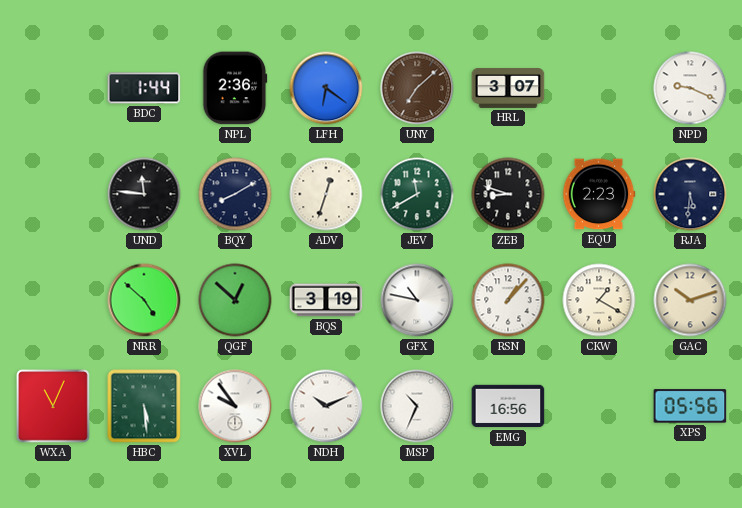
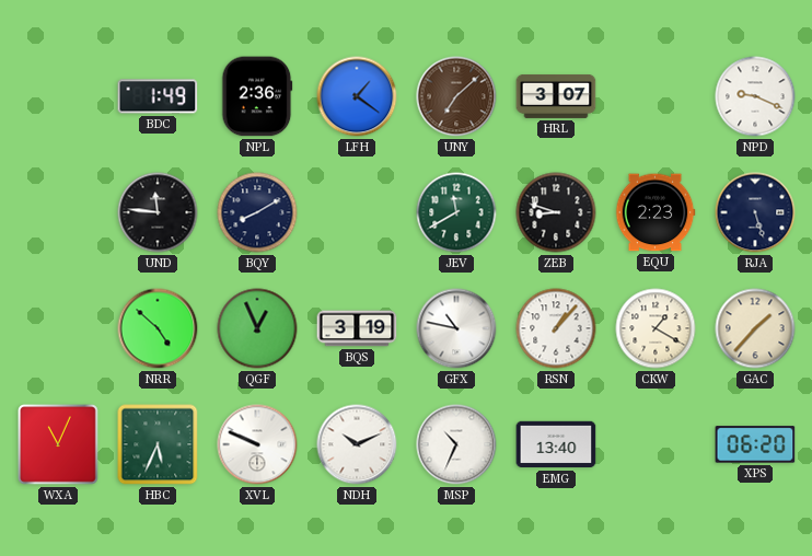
BDC: 1:44 -> 1:49 (158, 96)
LFH: 6:21 -> 1:21 (357, 96)
ADV: 12:33 -> none (326, 194)
RJA: 5:31 -> 5:27 (755, 212)
QGF: 12:52 -> 12:56 (257, 328)
GAC: 10:12 -> 1:37 (755, 328)
HBC: 5:29 -> 5:34 (158, 444)
XVL: 9:54 -> 9:49 (257, 444)
EMG: 16:56 -> 13:40 (556, 444)
XPS: 05:56 -> 06:20 (755, 444)
